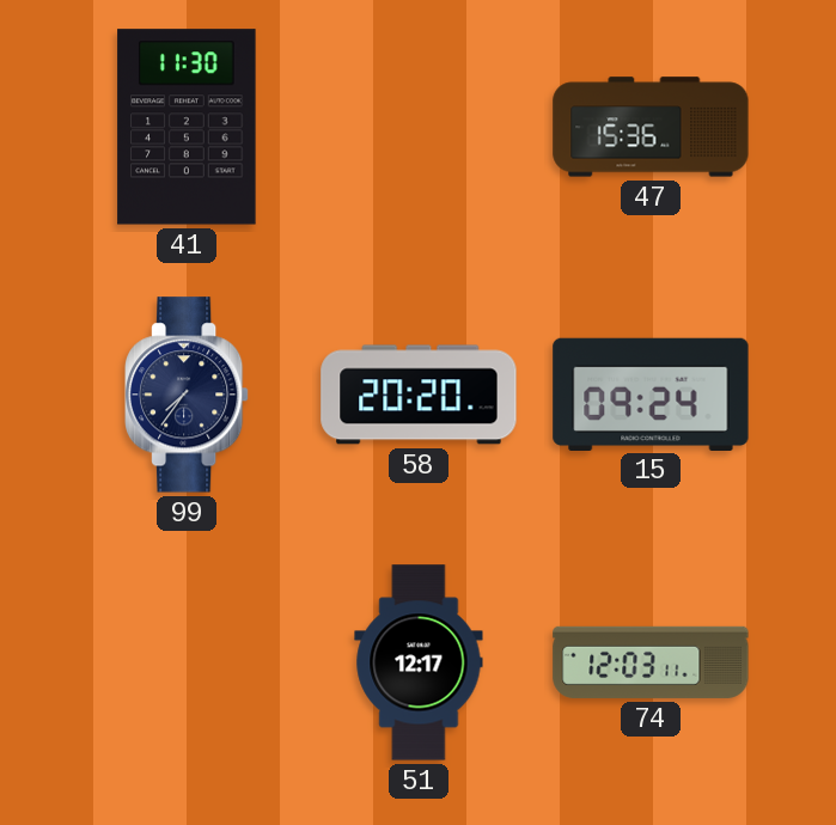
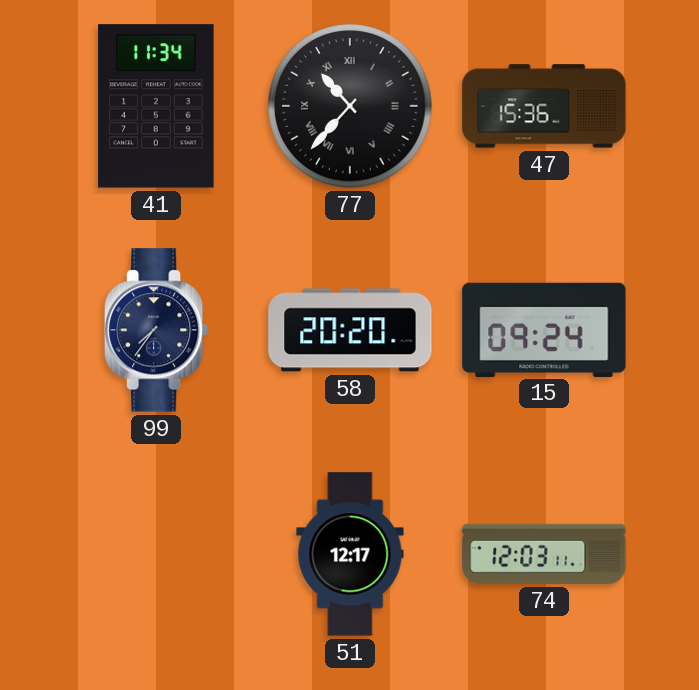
41: 11:30 -> 11:34 (156, 106)
77: none -> 10:37 (350, 106)
